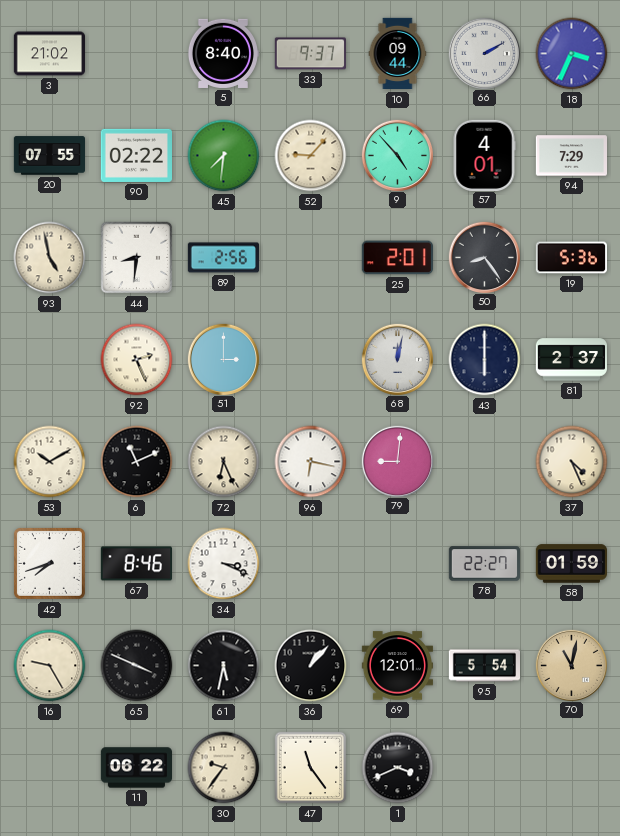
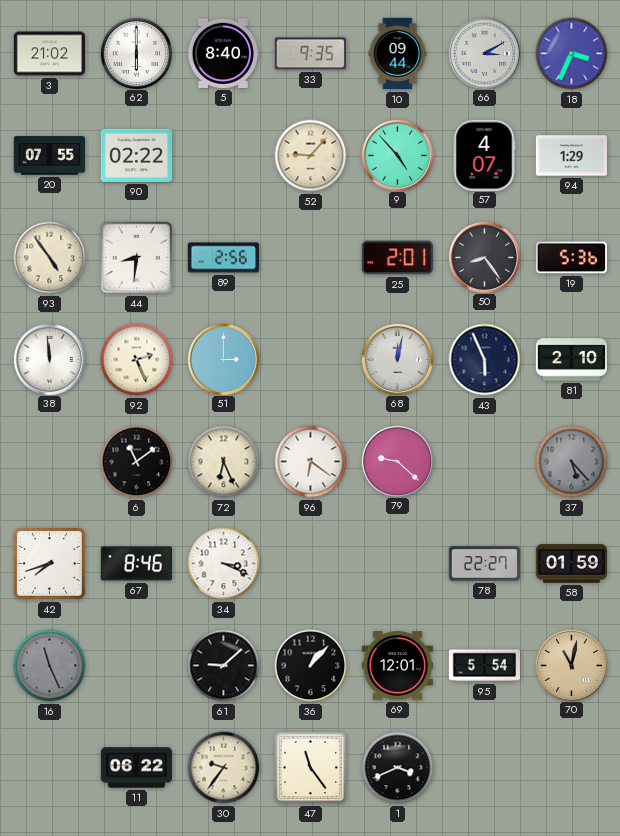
62: none -> 6:00 (136, 53)
33: 9:37 -> 9:35 (310, 54)
66: 2:10 -> 3:10 (484, 53)
45: 7:31 -> none (224, 156)
57: 4:01 -> 4:07 (484, 155)
94: 7:29 -> 1:29 (571, 156)
93: 4:58 -> 4:54 (50, 258)
38: none -> 11:59 (49, 359)
43: 6:00 -> 5:56 (485, 360)
81: 2:37 -> 2:10 (571, 360)
53: 10:10 -> none (50, 462)
6: 11:11 -> 11:09 (137, 462)
96: 6:17 -> 6:21 (311, 462)
79: 9:01 -> 9:22 (397, 461)
37: 4:26 -> 5:23 (572, 462)
37 dial: cream -> grey (572, 462)
16: 9:25 -> 11:26 (50, 666)
16 dial: cream -> grey (50, 666)
65: 3:49 -> none (137, 666)
61: 5:32 -> 9:08 (224, 666)
